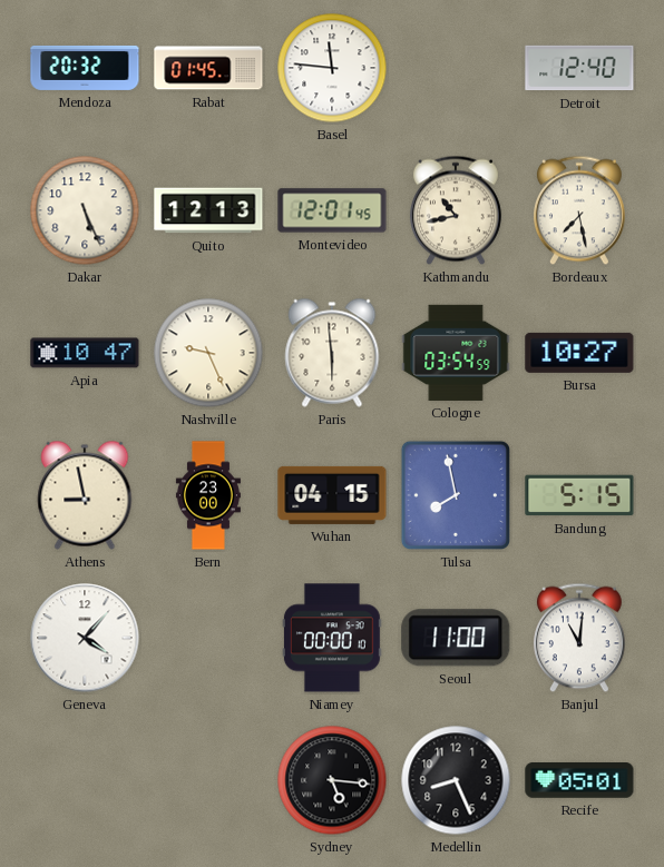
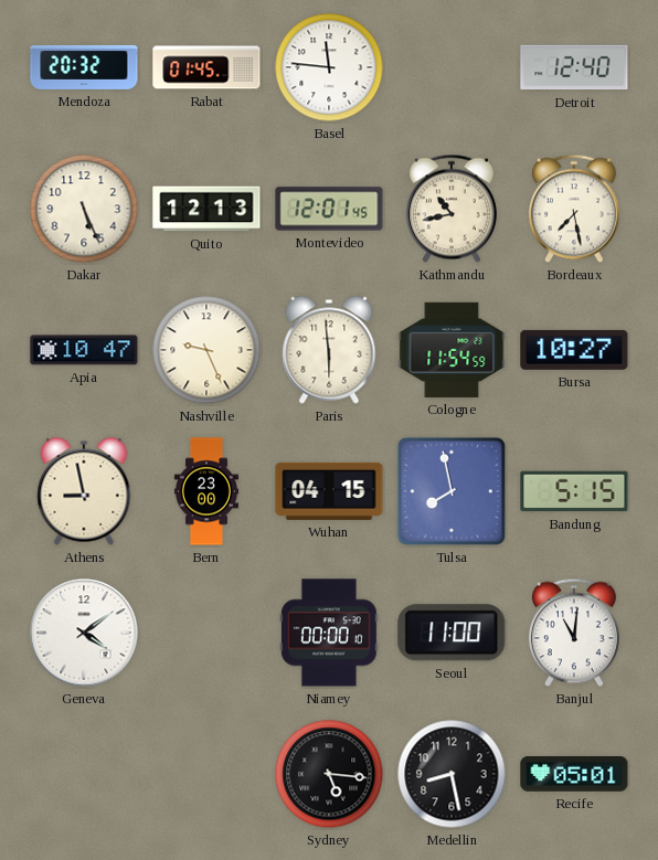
Cologne: 03:54 -> 11:54 (452, 350)
Geneva: 4:07 -> 4:09 (84, 633)
Medellin: 8:26 -> 8:28 (452, 774)
